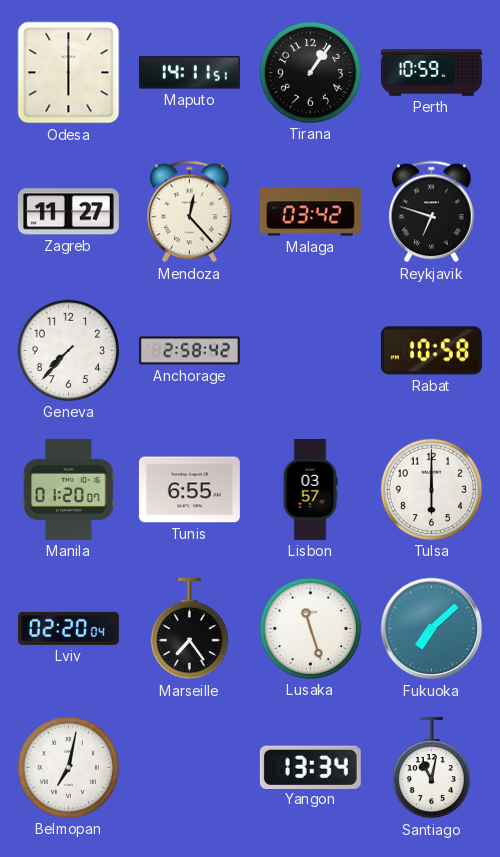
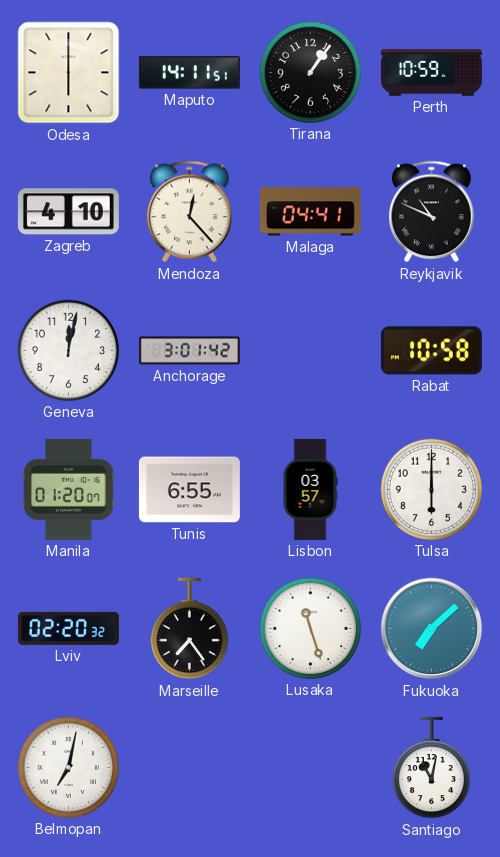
Zagreb: 11:27 -> 4:10 (68, 212)
Malaga: 03:42 -> 04:41 (310, 212)
Reykjavik: 6:48 -> 10:49 (432, 212)
Geneva: 7:37 -> 12:02 (68, 350)
Anchorage: 2:58 -> 3:01 (189, 351)
Lviv: 02:20:04 -> 02:20:32 (68, 628)
Yangon: 13:34 -> none (310, 767)
